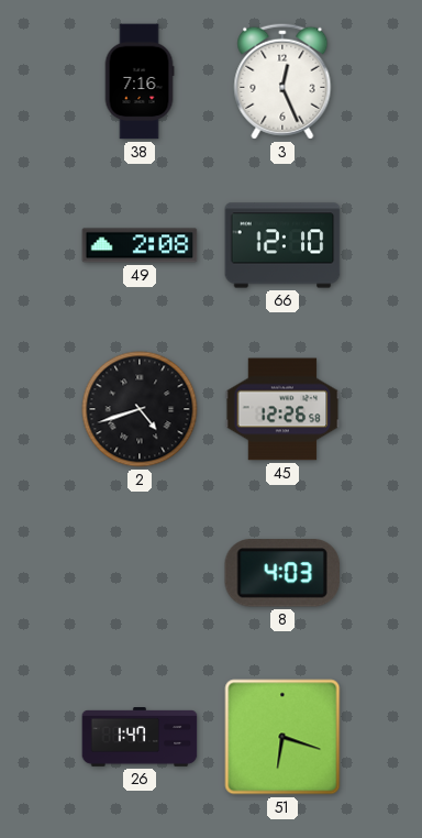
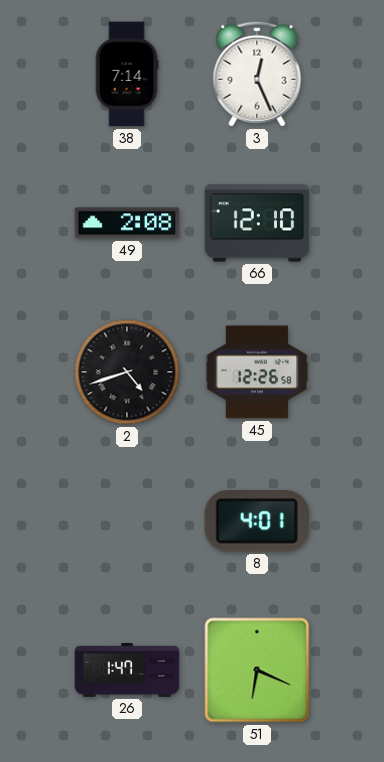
38: 7:16 -> 7:14 (127, 74)
8: 4:03 -> 4:01 (257, 521)
51: 6:18 -> 6:19 (257, 670)
